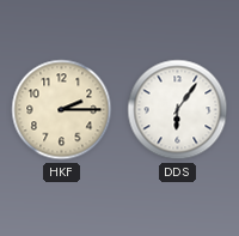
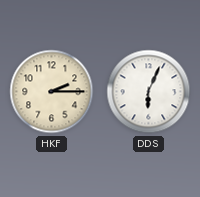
DDS: 6:06 -> 6:04 (149, 92)
